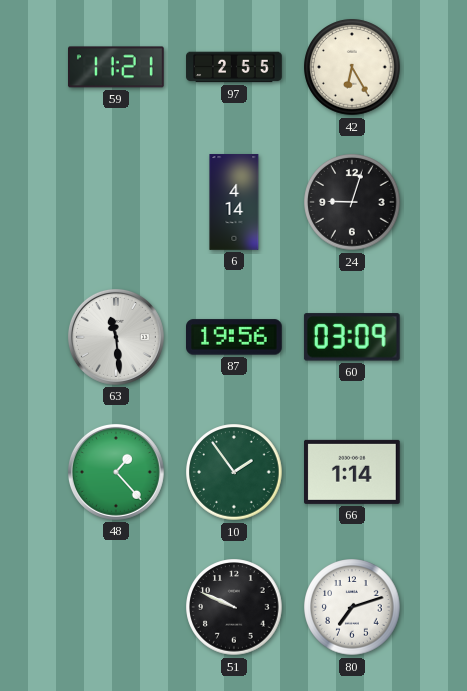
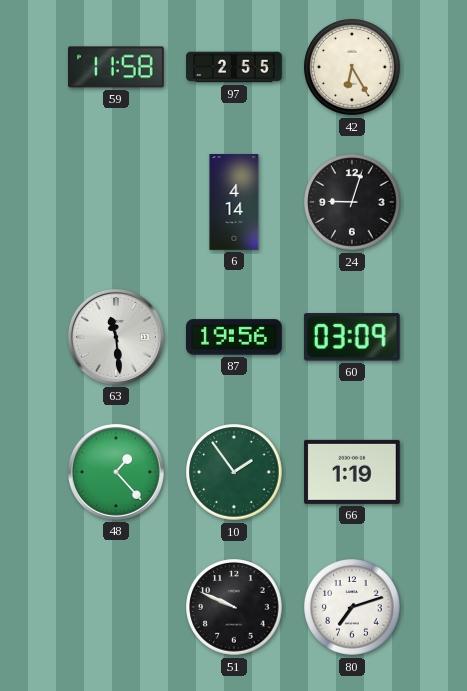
59: 11:21 -> 11:58 (117, 67)
66: 1:14 -> 1:19 (353, 472)
